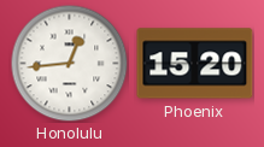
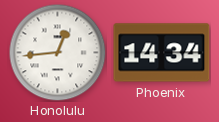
Phoenix: 15:20 -> 14:34 (162, 53)
